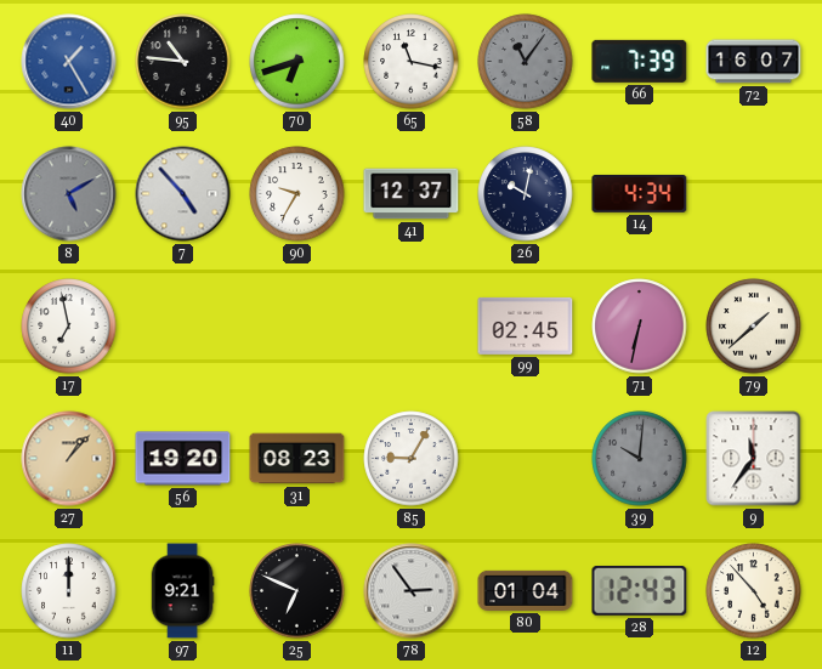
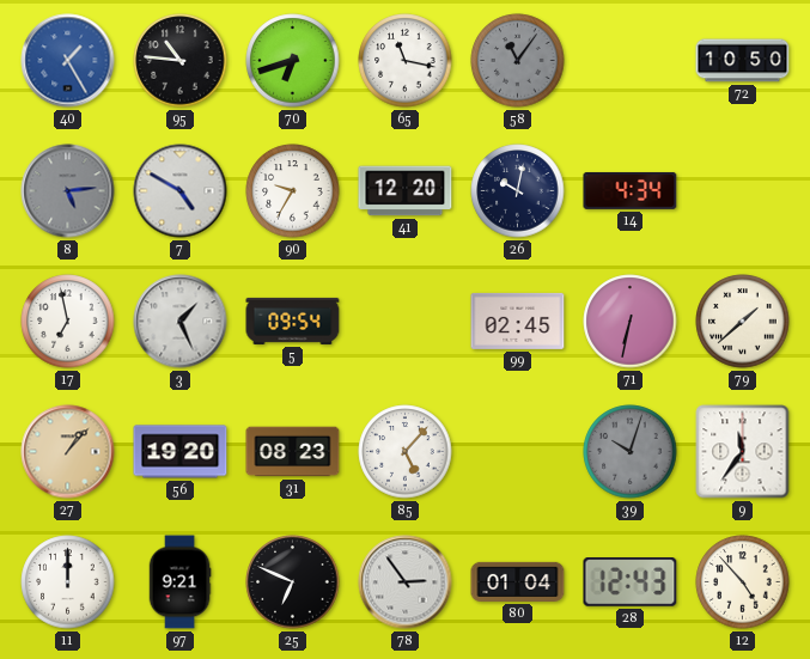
66: 7:39 -> none (640, 61)
72: 16:07 -> 10:50 (743, 61)
8: 5:10 -> 5:14 (68, 191)
7: 4:53 -> 4:50 (181, 191)
41: 12:37 -> 12:20 (406, 191)
3: none -> 1:26 (181, 322)
5: none -> 09:54 (293, 321)
85: 9:05 -> 5:07 (406, 452)
39: 10:01 -> 10:03 (631, 452)
